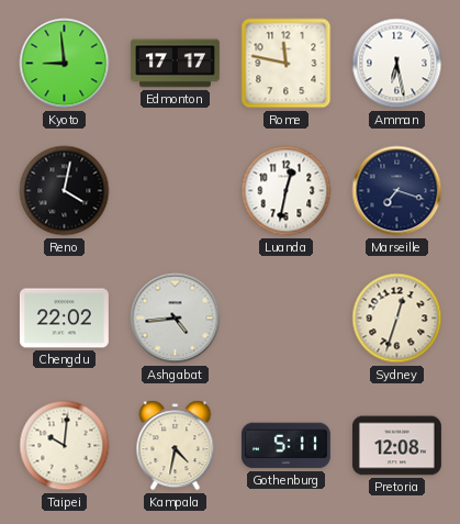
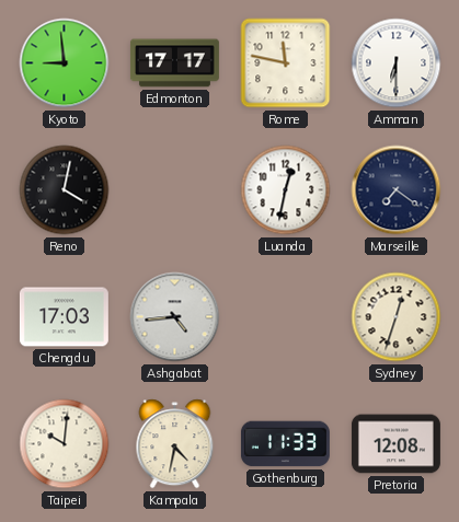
Amman: 6:28 -> 6:30 (397, 63)
Marseille: 7:18 -> 7:21 (397, 190)
Chengdu: 22:02 -> 17:03 (64, 317)
Gothenburg: 5:11 -> 11:33 (285, 444)
